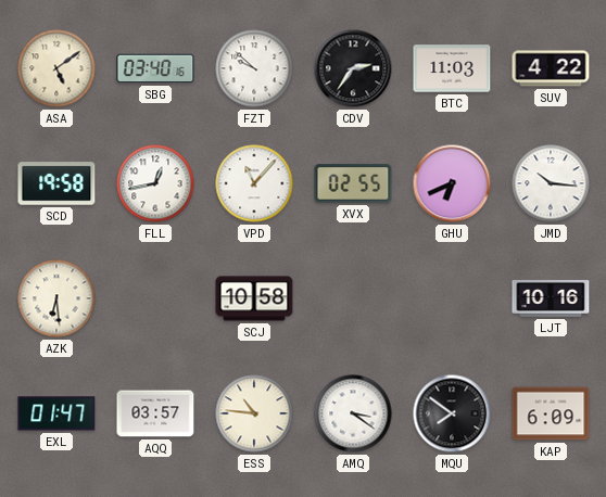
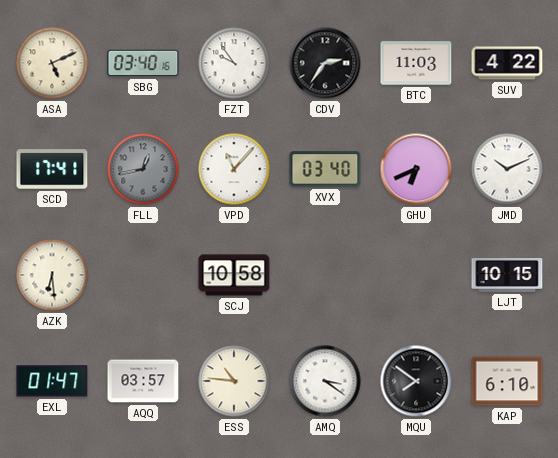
ASA: 5:09 -> 5:11 (52, 63)
FZT: 9:52 -> 9:54 (234, 63)
SCD: 19:58 -> 17:41 (52, 169)
FLL dial: white -> grey (143, 169)
XVX: 02:55 -> 03:40 (325, 169)
JMD: 10:16 -> 10:11 (507, 169)
LJT: 10:16 -> 10:15 (507, 276)
KAP: 6:09 -> 6:10 (507, 381)
